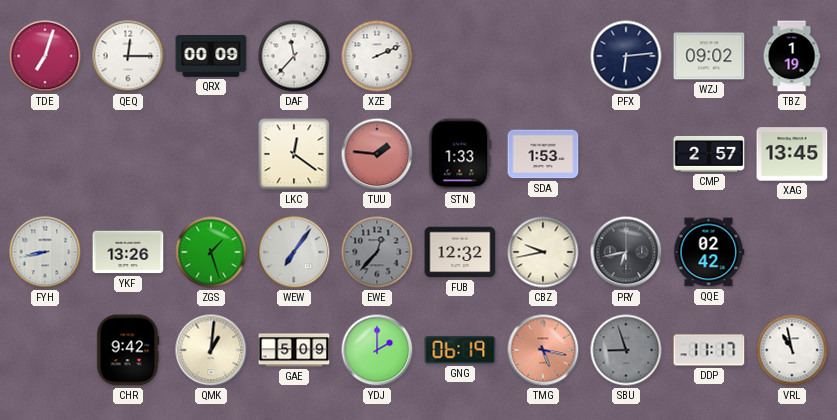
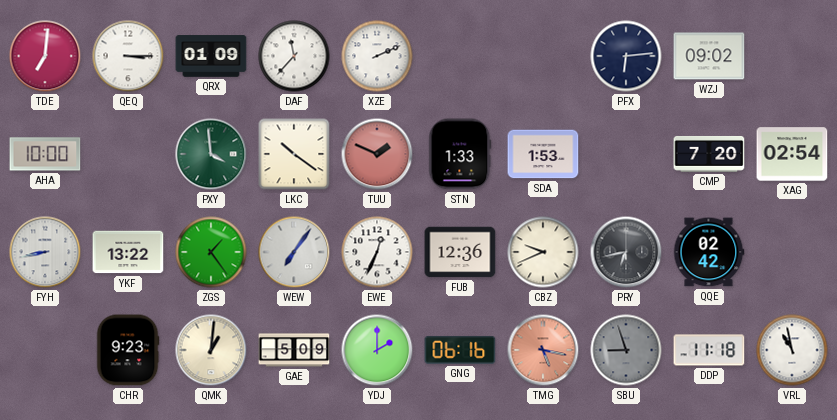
TDE: 7:03 -> 7:01 (45, 56)
QEQ: 12:15 -> 3:15 (128, 56)
QRX: 00:09 -> 01:09 (211, 56)
TBZ: 1:19 -> none (792, 56)
AHA: none -> 10:00 (45, 154)
PXY: none -> 3:59 (211, 154)
LKC: 12:21 -> 10:21 (294, 154)
TUU: 1:46 -> 1:49 (377, 154)
CMP: 2:57 -> 7:20 (709, 154)
XAG: 13:45 -> 02:54 (792, 154)
YKF: 13:26 -> 13:22 (128, 252)
ZGS: 1:27 -> 1:24 (211, 252)
EWE: 12:37 -> 12:34 (377, 252)
EWE dial: grey -> white (377, 252)
FUB: 12:32 -> 12:36 (460, 252)
CBZ: 9:43 -> 9:41 (543, 252)
CHR: 9:42 -> 9:23 (128, 350)
GNG: 06:19 -> 06:16 (460, 350)
DDP: 11:17 -> 11:18 (709, 350)
